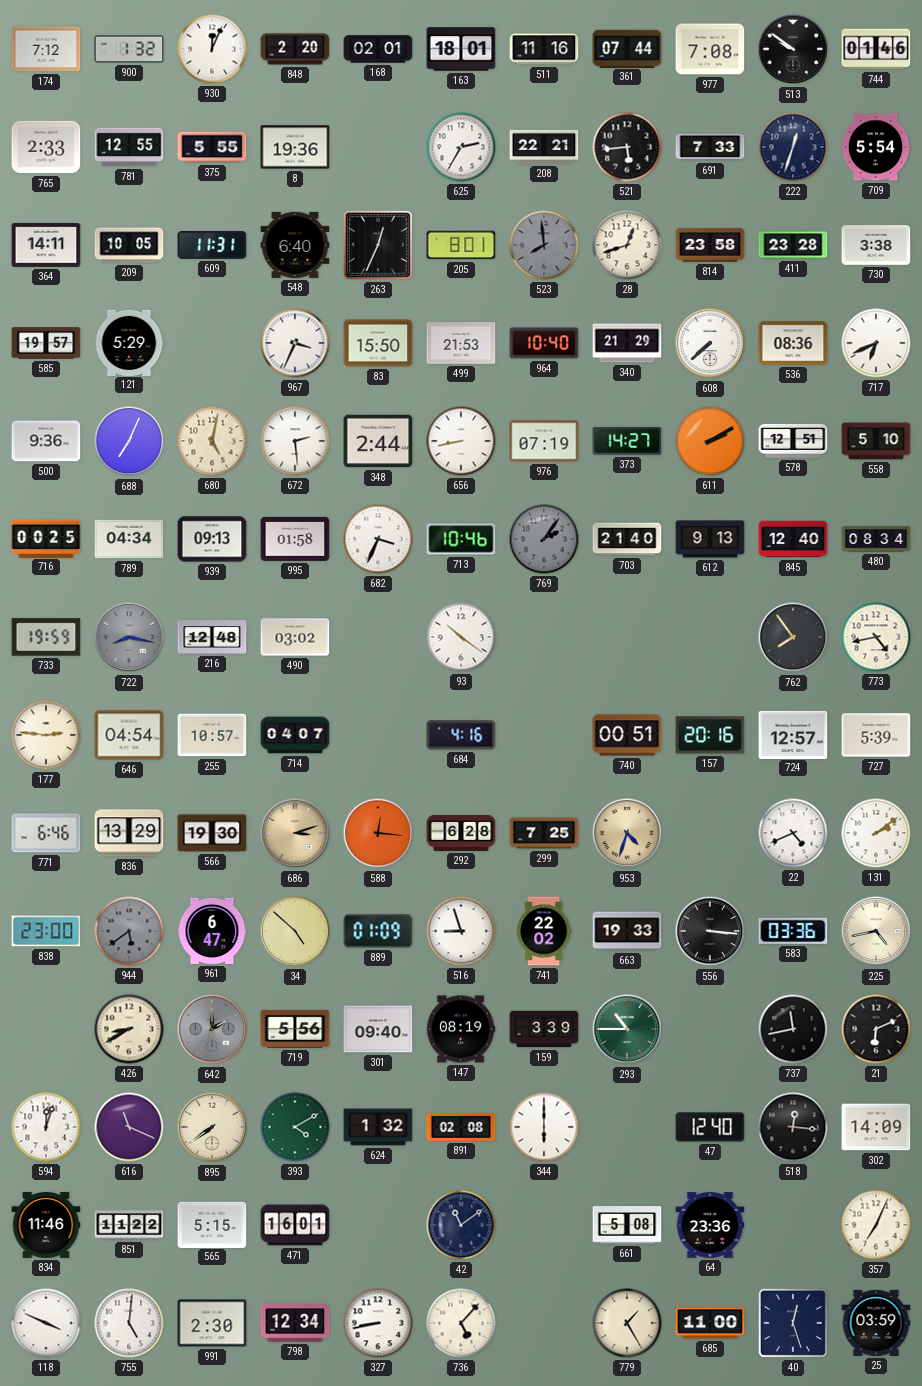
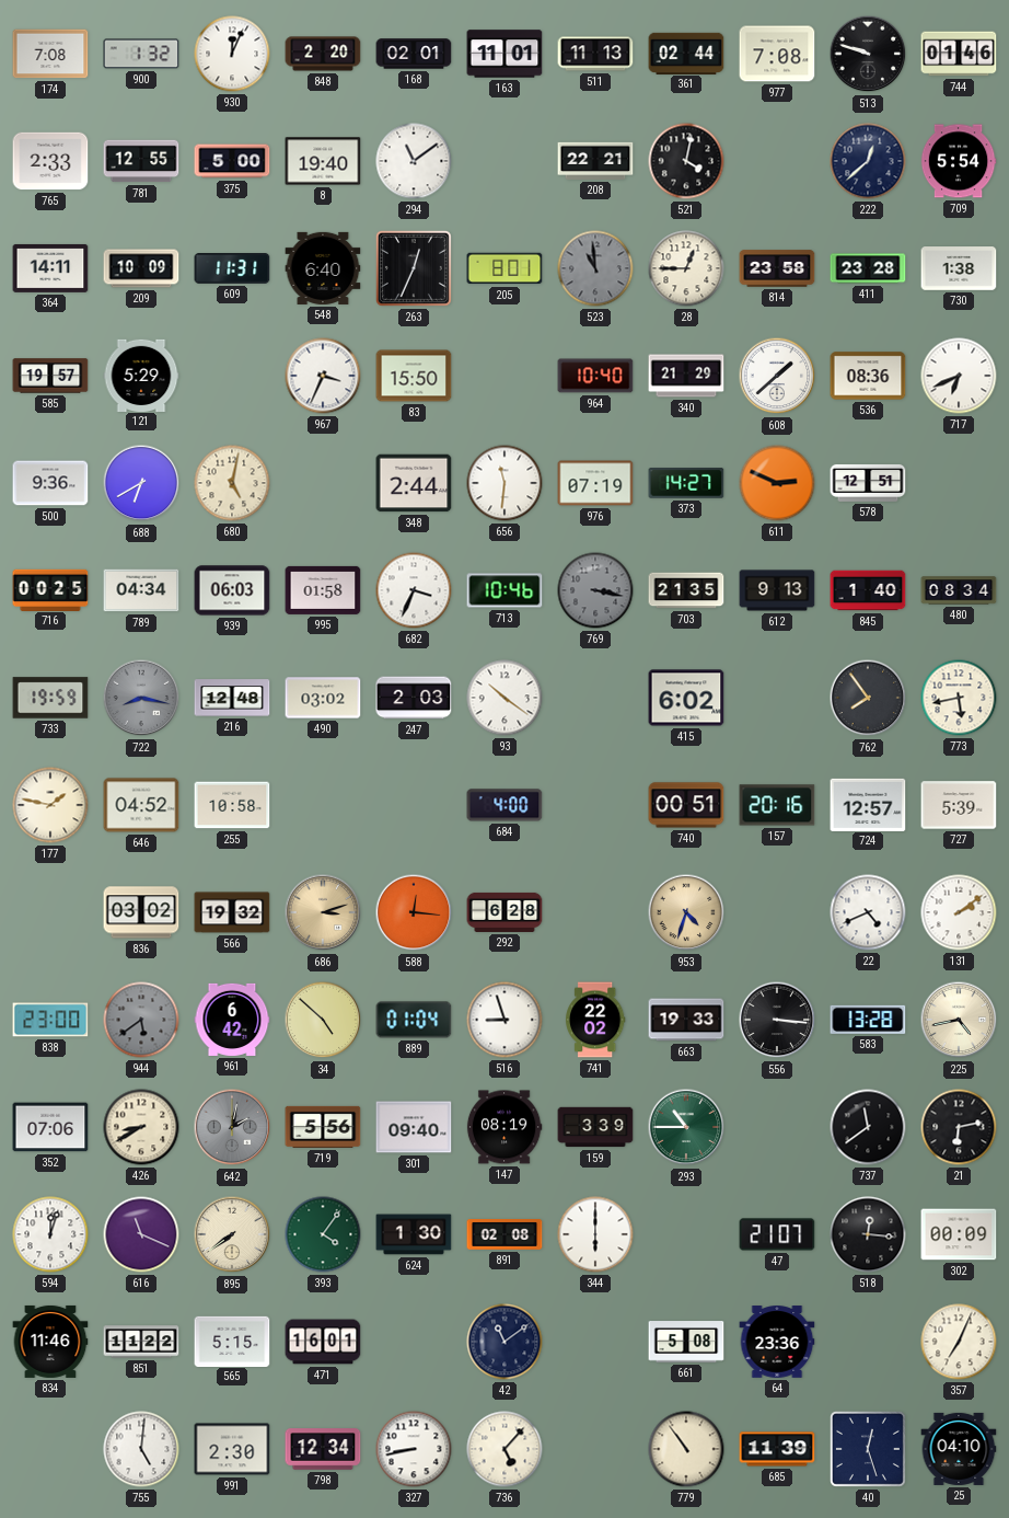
174: 7:12 -> 7:08 (50, 54)
163: 18:01 -> 11:01 (505, 54)
511: 11:16 -> 11:13 (595, 54)
361: 07:44 -> 02:44 (686, 53)
513: 9:51 -> 9:48 (868, 54)
375: 5:55 -> 5:00 (232, 161)
8: 19:36 -> 19:40 (323, 161)
294: none -> 11:09 (414, 161)
625: 2:35 -> none (461, 147)
521: 5:44 -> 4:02 (686, 161)
691: 7:33 -> none (710, 147)
222: 12:33 -> 12:38 (868, 161)
209: 10:05 -> 10:09 (141, 268)
523: 7:59 -> 10:59 (595, 268)
28: 12:42 -> 12:45 (686, 268)
730: 3:38 -> 1:38 (959, 268)
499: 21:53 -> none (461, 343)
608: 7:38 -> 1:38 (777, 376)
688: 7:04 -> 6:40 (141, 483)
672: 2:29 -> none (295, 441)
656: 8:43 -> 11:31 (505, 483)
611: 2:10 -> 2:49 (777, 483)
558: 5:10 -> none (876, 441)
939: 09:13 -> 06:03 (232, 590)
769: 2:06 -> 3:17 (595, 590)
703: 21:40 -> 21:35 (686, 590)
845: 12:40 -> 1:40 (868, 590)
247: none -> 2:03 (414, 698)
415: none -> 6:02 (686, 698)
773: 4:43 -> 5:43 (959, 698)
177: 2:46 -> 1:47 (50, 805)
646: 04:54 -> 04:52 (141, 805)
255: 10:57 -> 10:58 (232, 805)
714: 04:07 -> none (295, 735)
684: 4:16 -> 4:00 (505, 805)
771: 6:46 -> none (46, 833)
836: 13:29 -> 03:02 (141, 912)
566: 19:30 -> 19:32 (232, 912)
299: 7:25 -> none (544, 833)
961: 6:47 -> 6:42 (232, 1020)
889: 01:09 -> 01:04 (414, 1020)
583: 03:36 -> 13:28 (868, 1020)
352: none -> 07:06 (50, 1127)
642: 2:00 -> 2:02 (232, 1127)
737: 11:43 -> 11:39 (868, 1127)
21: 6:11 -> 6:13 (959, 1127)
393: 4:10 -> 4:06 (323, 1234)
624: 1:32 -> 1:30 (414, 1234)
47: 12:40 -> 21:07 (777, 1234)
302: 14:09 -> 00:09 (959, 1234)
118: 3:49 -> none (46, 1323)
779: 1:25 -> 10:54 (686, 1449)
685: 11:00 -> 11:39 (777, 1449)
25: 03:59 -> 04:10 (959, 1449)
